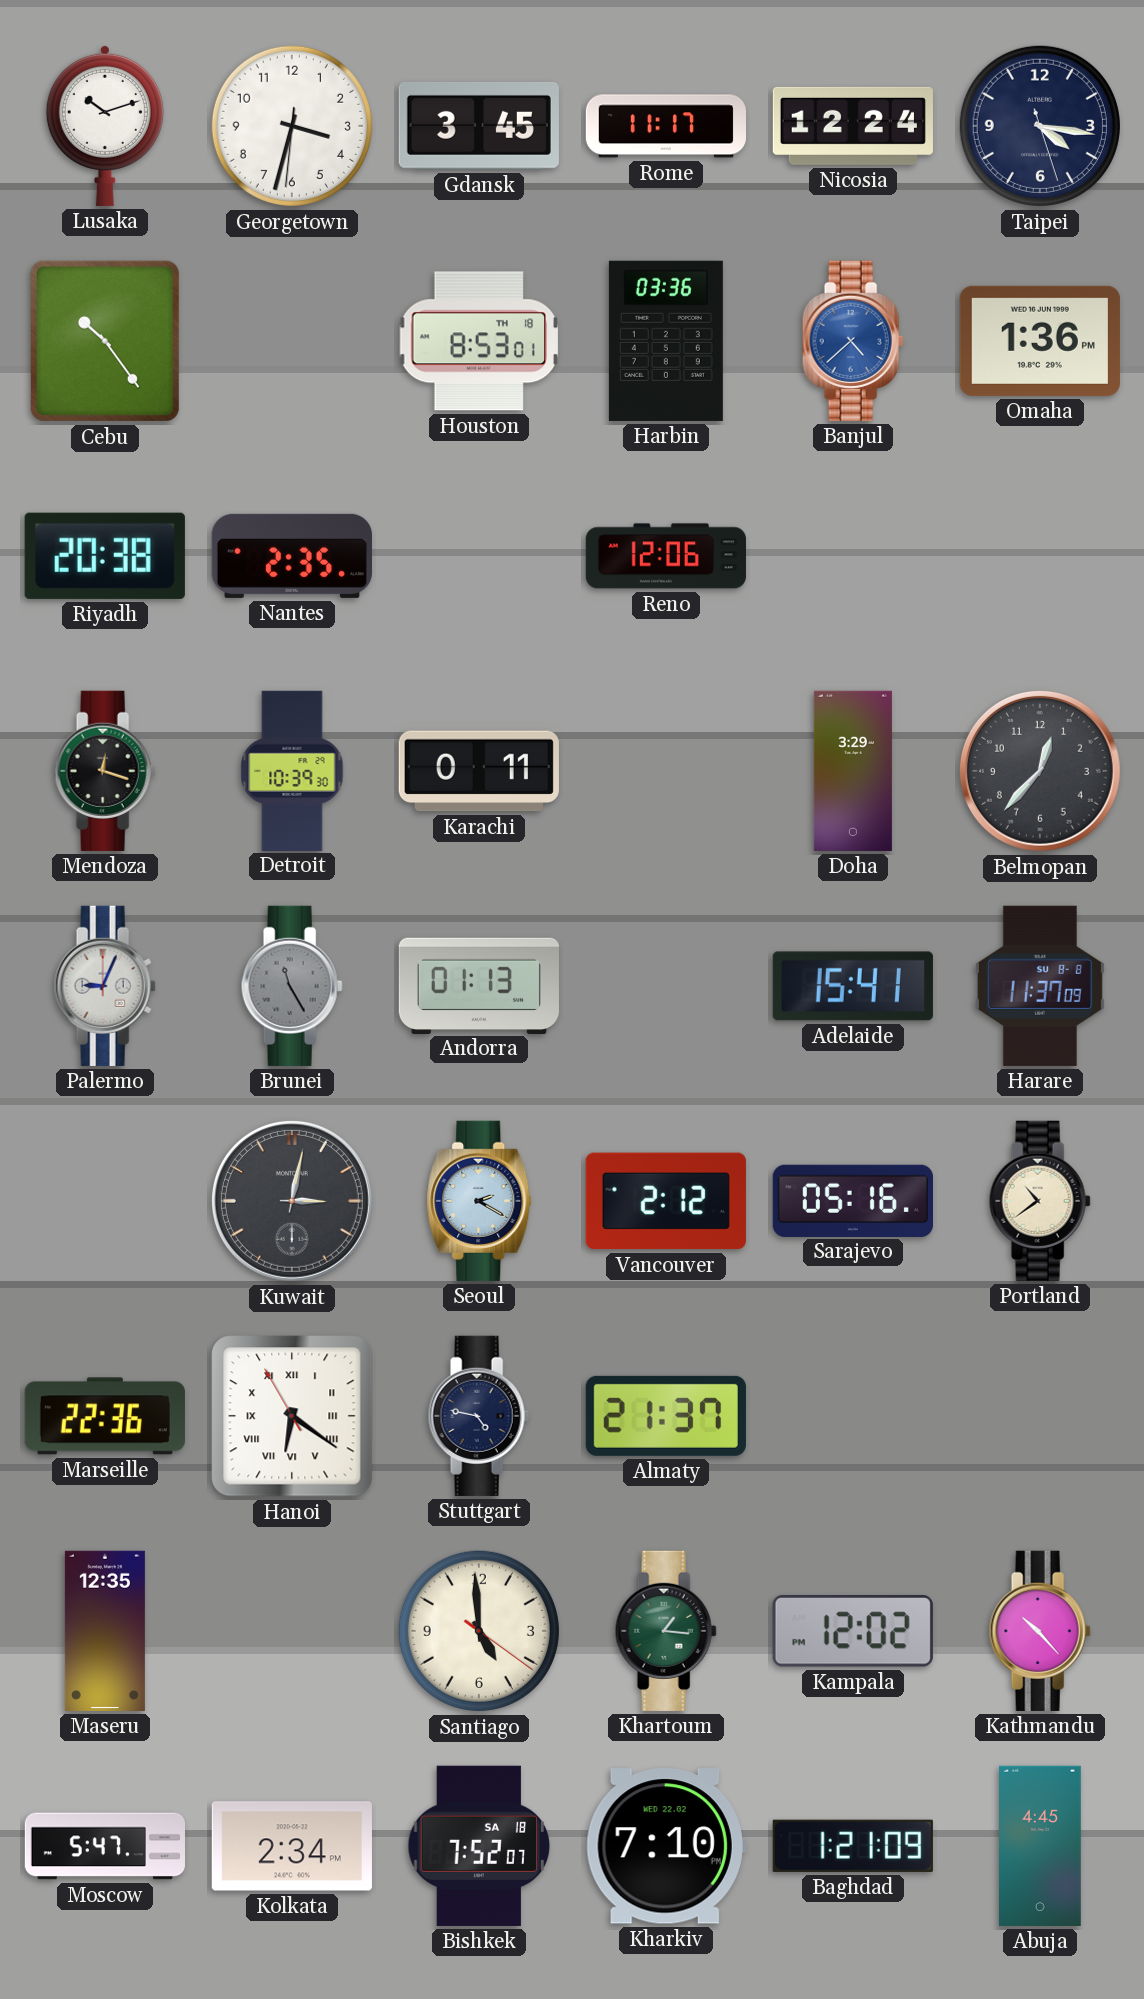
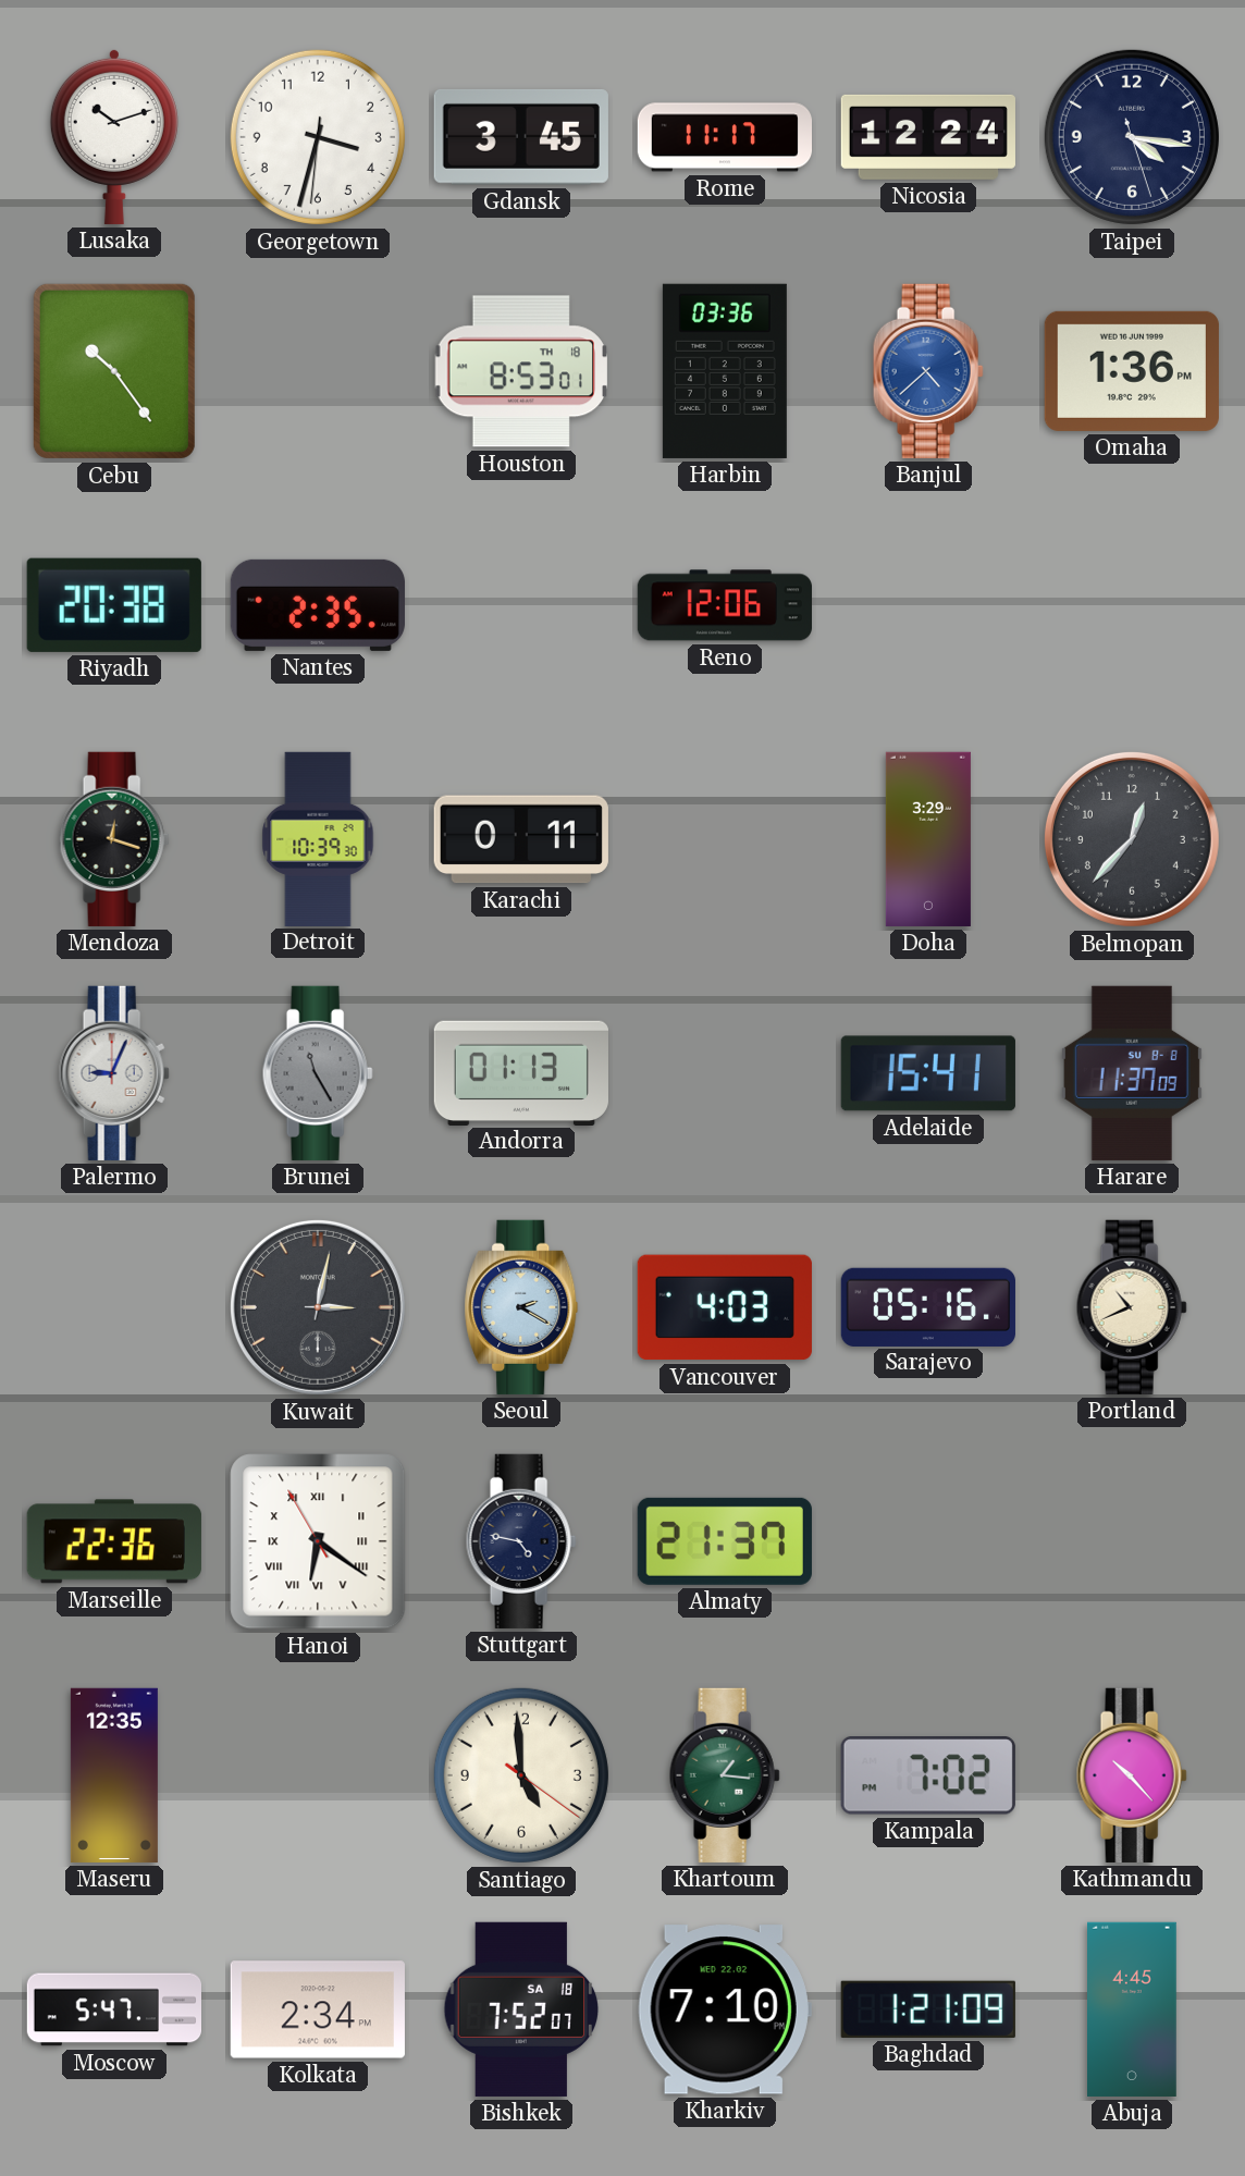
Vancouver: 2:12 -> 4:03 (725, 1307)
Portland: 10:39 -> 10:41 (1132, 1307)
Kampala: 12:02 -> 7:02 (928, 1777)
